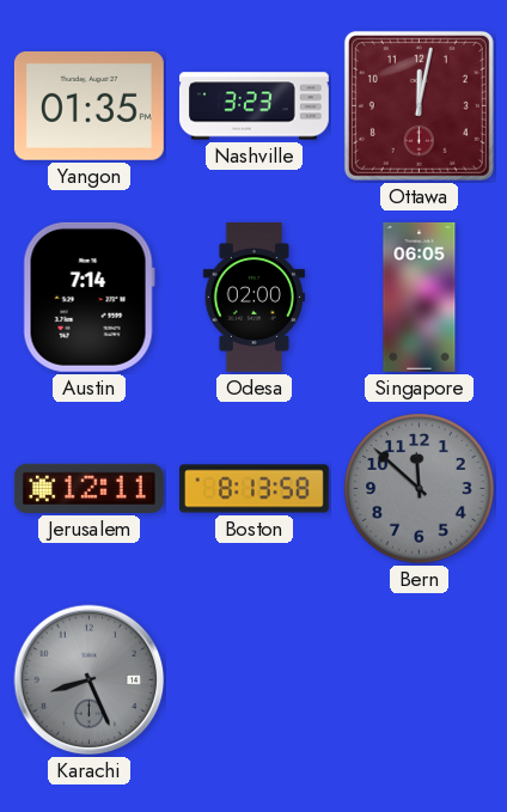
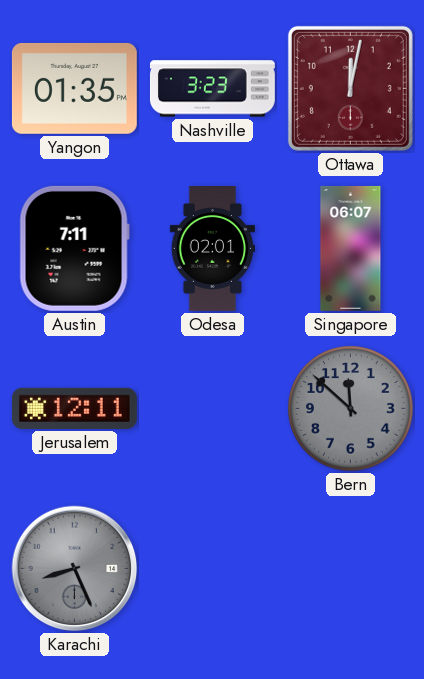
Austin: 7:14 -> 7:11 (74, 248)
Odesa: 02:00 -> 02:01 (212, 248)
Singapore: 06:05 -> 06:07 (351, 248)
Boston: 8:13 -> none (255, 489)
